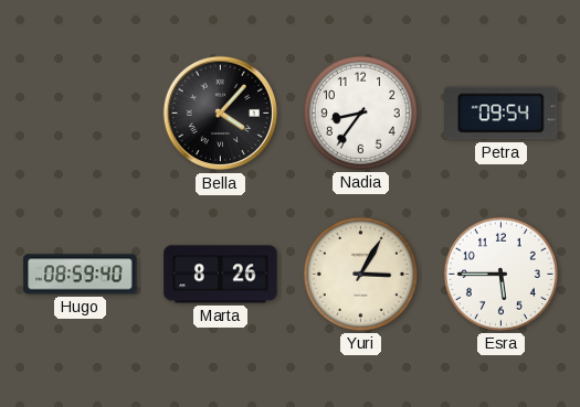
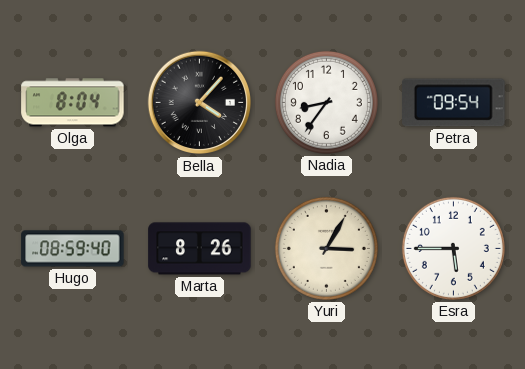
Olga: none -> 8:04 (73, 103)
